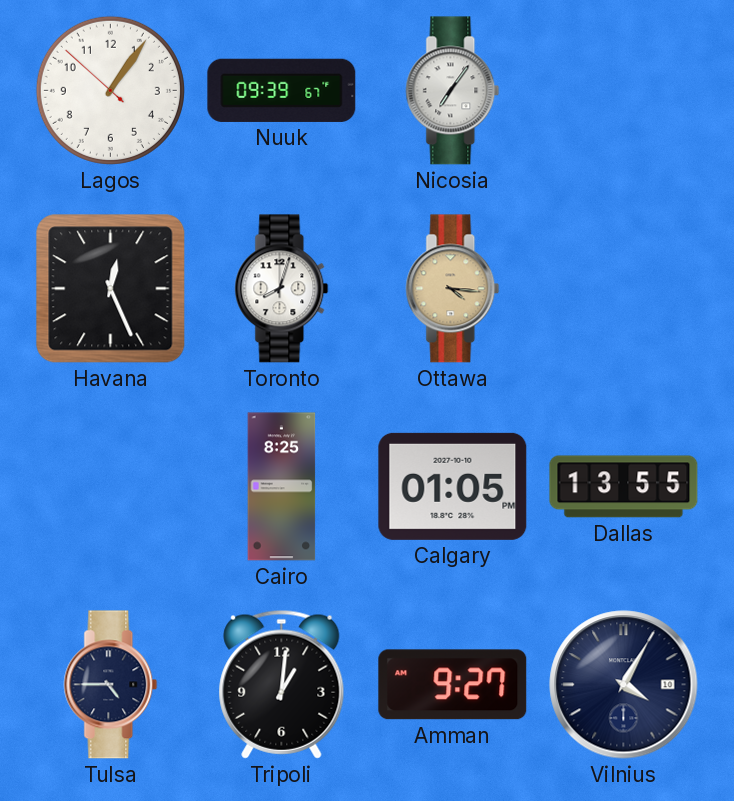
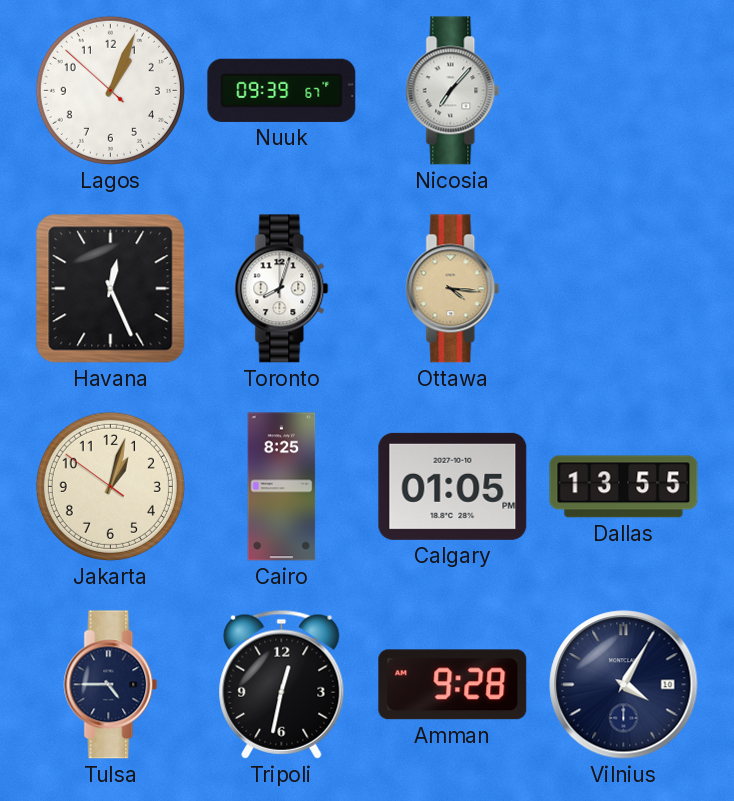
Lagos: 1:05 -> 1:03 (110, 90)
Nicosia: 7:06 -> 7:07 (453, 91)
Jakarta: none -> 1:02 (110, 486)
Tripoli: 1:01 -> 12:32 (282, 684)
Amman: 9:27 -> 9:28 (453, 685)
